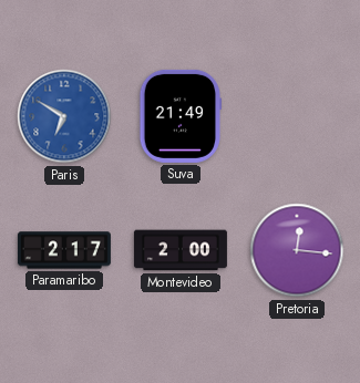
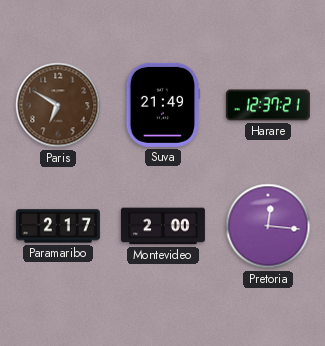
Paris dial: blue -> brown (58, 105)
Harare: none -> 12:37 (268, 105)
